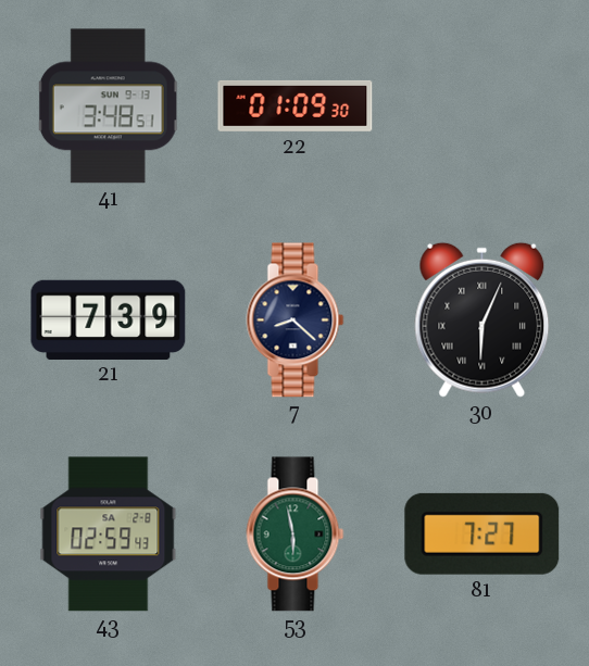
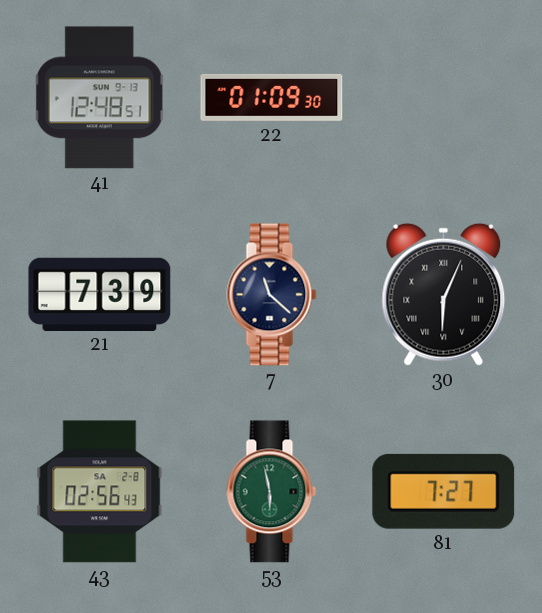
41: 3:48 -> 12:48 (100, 98)
7: 8:22 -> 11:22 (272, 295)
43: 02:59 -> 02:56 (100, 492)
